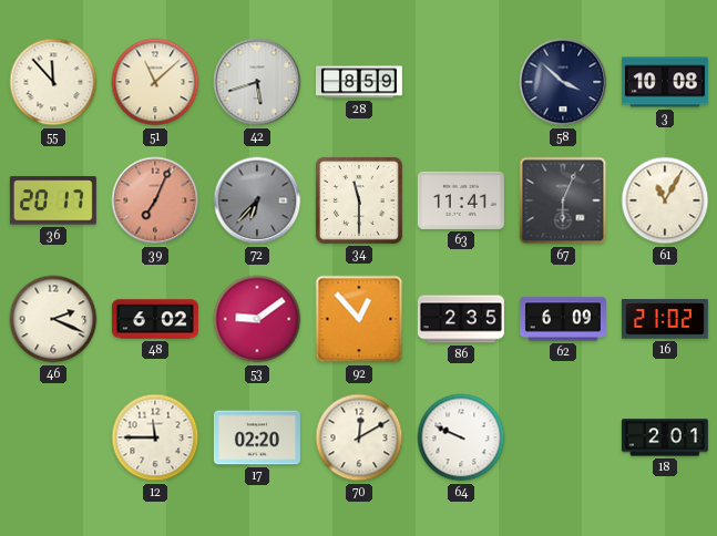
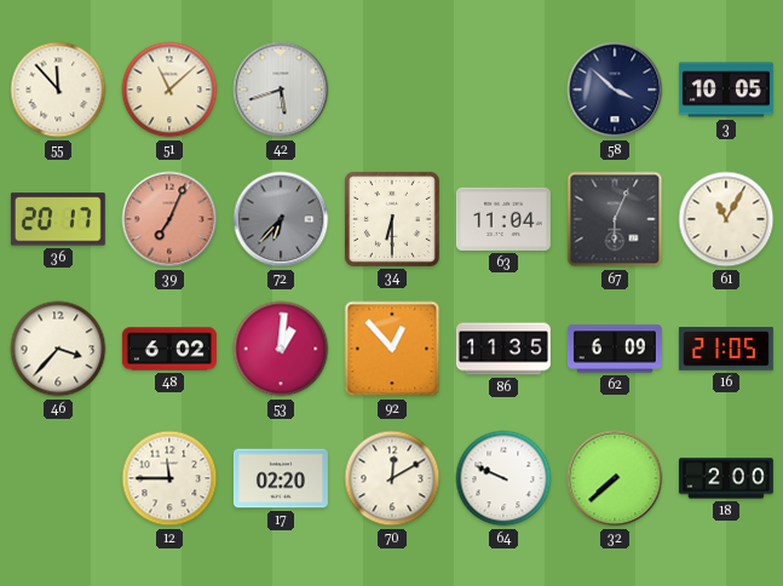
28: 8:59 -> none (359, 82)
3: 10:08 -> 10:05 (726, 90)
34: 11:30 -> 6:30 (392, 219)
63: 11:41 -> 11:04 (503, 219)
46: 2:19 -> 3:37 (58, 349)
53: 9:09 -> 1:01 (281, 349)
86: 2:35 -> 11:35 (503, 349)
16: 21:02 -> 21:05 (726, 349)
32: none -> 7:38 (615, 478)
18: 2:01 -> 2:00 (726, 478)
